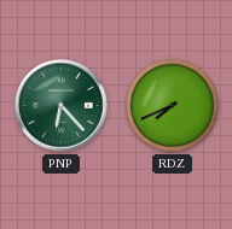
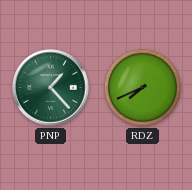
PNP: 6:23 -> 1:23 (51, 88)
